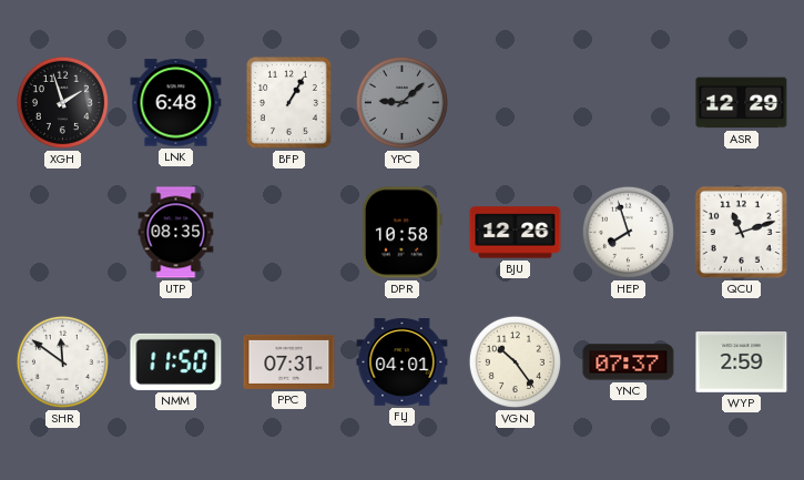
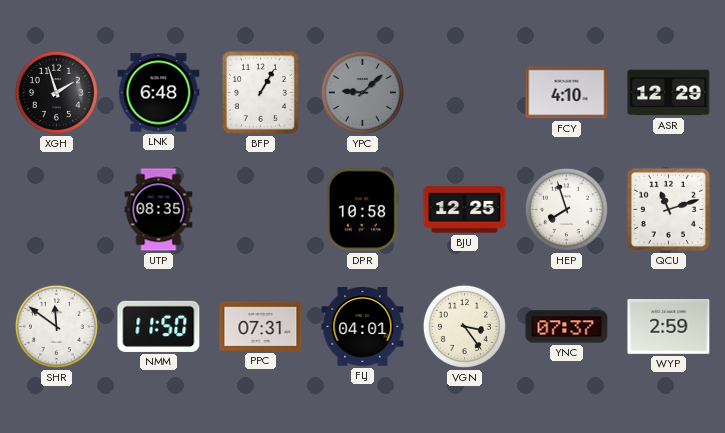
FCY: none -> 4:10 (567, 93)
BJU: 12:26 -> 12:25 (465, 210)
VGN: 10:24 -> 3:24 (464, 326)
